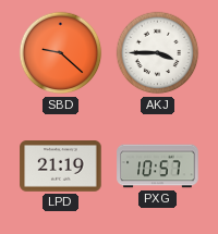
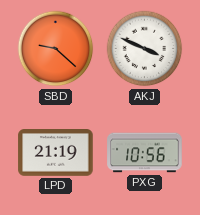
AKJ: 3:45 -> 3:49 (145, 49)
PXG: 10:57 -> 10:56 (145, 153)
